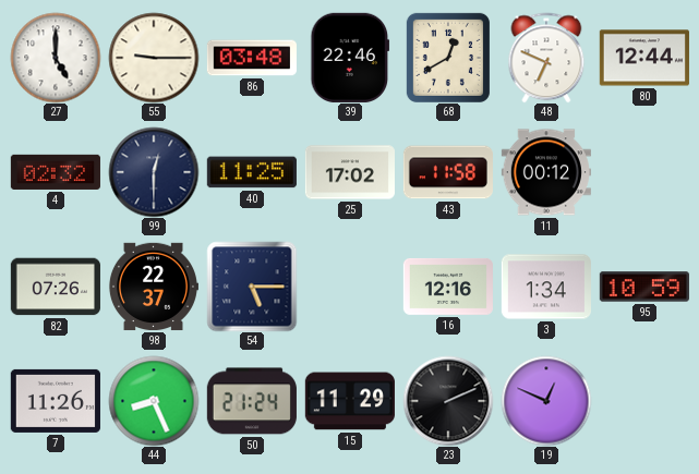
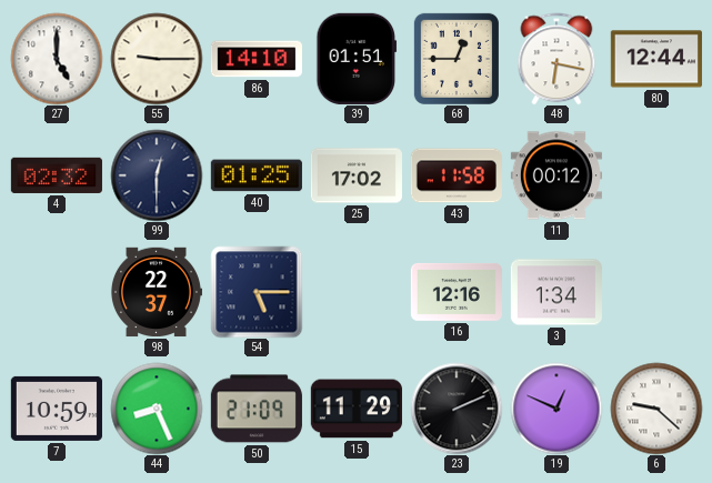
86: 03:48 -> 14:10 (257, 59)
39: 22:46 -> 01:51 (357, 59)
68: 12:40 -> 12:45 (457, 59)
48: 6:49 -> 6:17 (556, 59)
40: 11:25 -> 01:25 (257, 175)
82: 07:26 -> none (56, 287)
95: 10:59 -> none (644, 287)
7: 11:26 -> 10:59 (57, 409)
50: 21:24 -> 21:09 (257, 409)
6: none -> 9:22 (656, 409)
